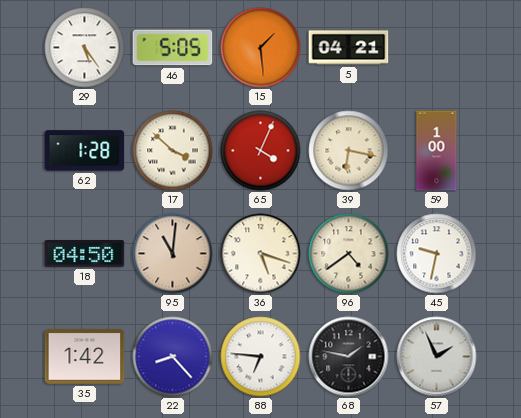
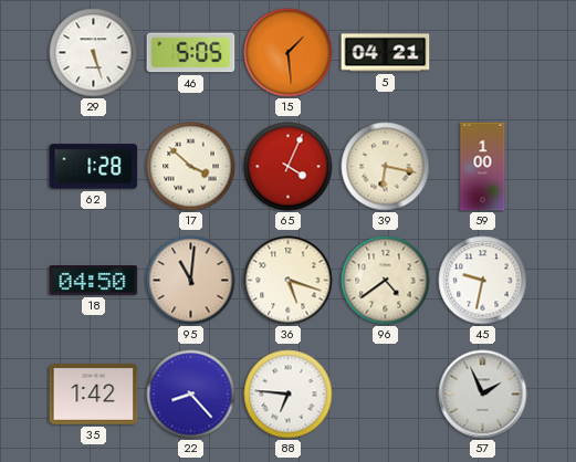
29: 5:24 -> 5:27 (94, 53)
68: 1:47 -> none (349, 357)
